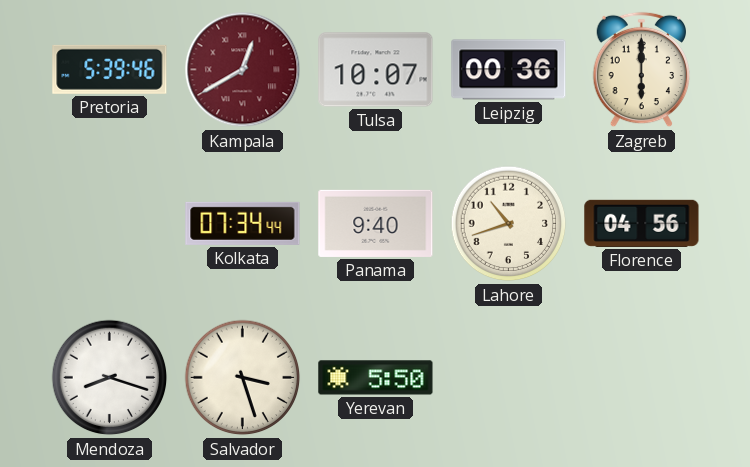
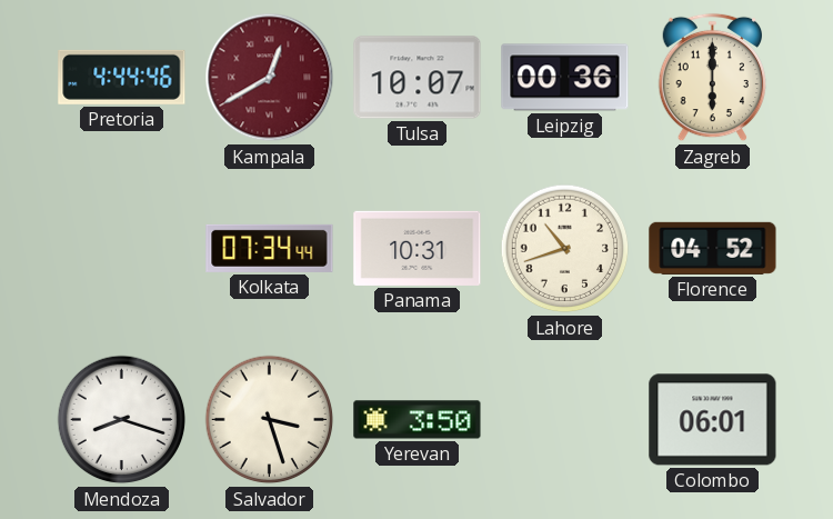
Pretoria: 5:39 -> 4:44 (122, 77)
Panama: 9:40 -> 10:31 (418, 248)
Florence: 04:56 -> 04:52 (713, 248)
Yerevan: 5:50 -> 3:50 (418, 420)
Colombo: none -> 06:01 (713, 420)
